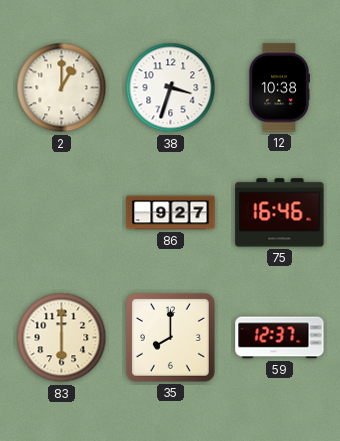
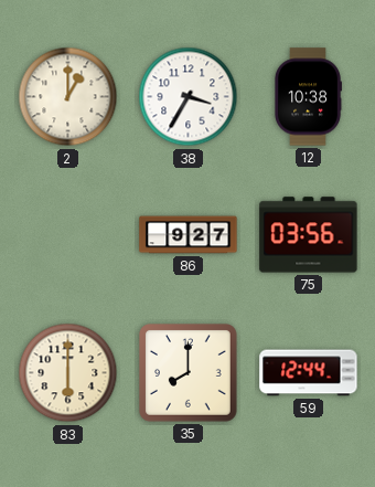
38: 3:33 -> 3:35 (189, 97)
75: 16:46 -> 03:56 (309, 235)
59: 12:37 -> 12:44 (309, 373)
